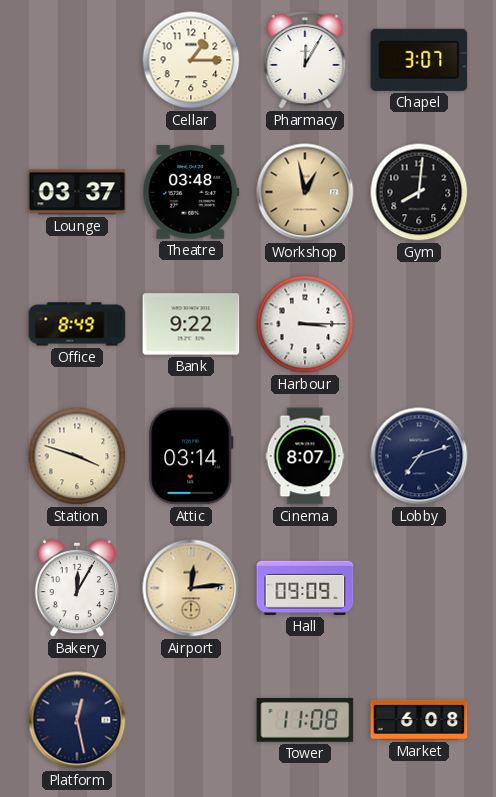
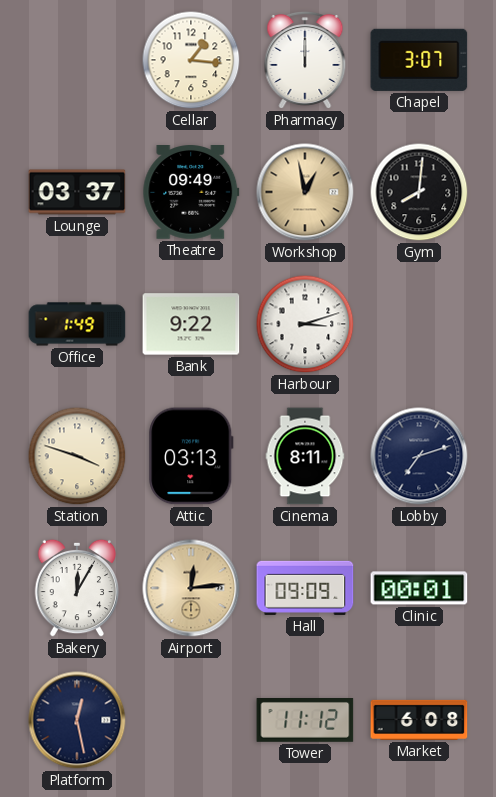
Cellar: 1:15 -> 1:16 (191, 60)
Pharmacy: 12:05 -> 12:00 (305, 60)
Theatre: 03:48 -> 09:49 (191, 193)
Office: 8:49 -> 1:49 (77, 324)
Harbour: 3:15 -> 3:12 (305, 324)
Attic: 03:14 -> 03:13 (191, 456)
Cinema: 8:07 -> 8:11 (305, 456)
Clinic: none -> 00:01 (419, 588)
Tower: 11:08 -> 11:12 (305, 721)
